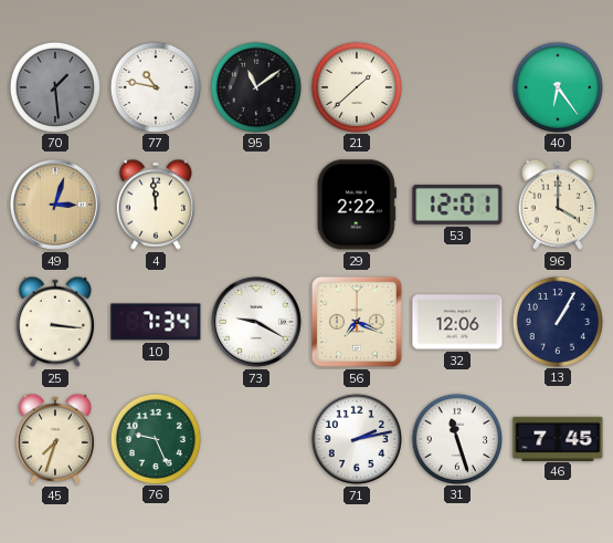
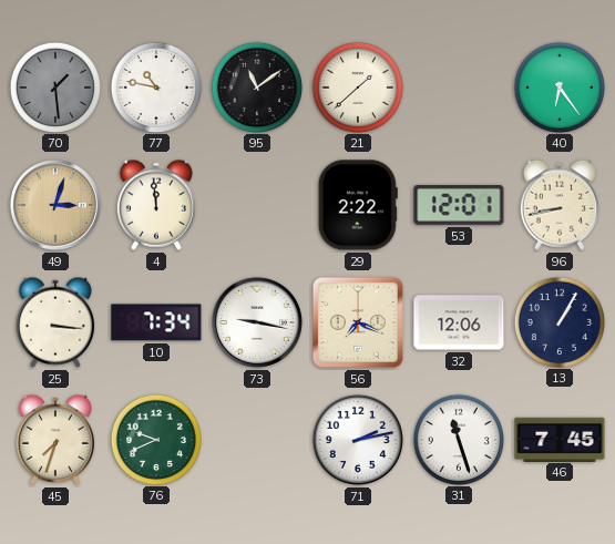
96: 4:00 -> 8:43 (560, 205)
73: 9:20 -> 9:17 (257, 322)
76: 9:26 -> 9:41 (155, 439)
